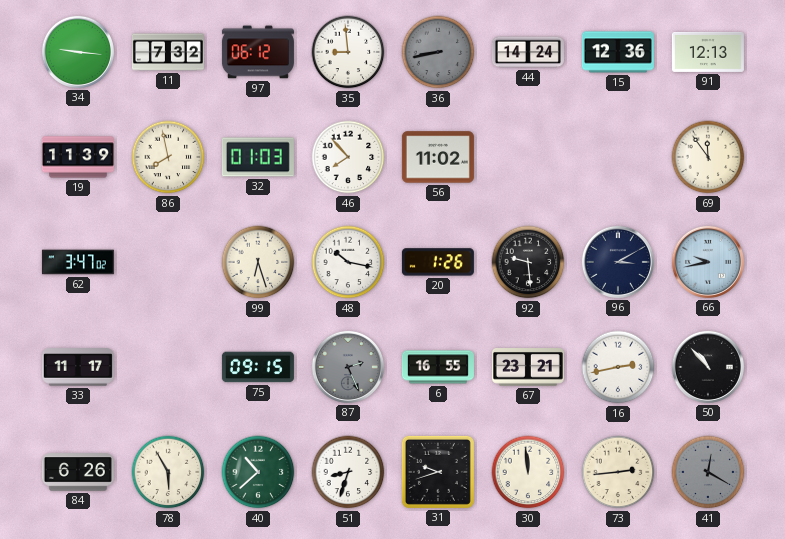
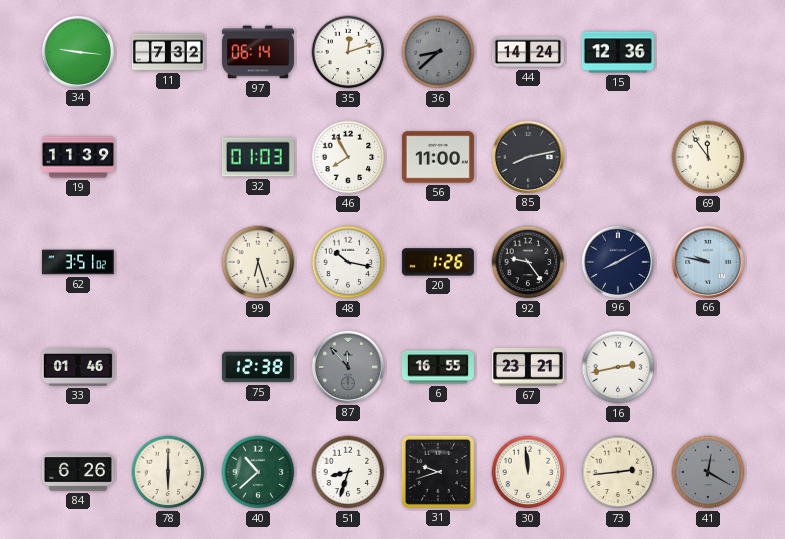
97: 06:12 -> 06:14 (258, 52)
35: 8:59 -> 12:12 (348, 52)
36: 8:43 -> 8:38 (438, 52)
91: 12:13 -> none (708, 52)
86: 7:58 -> none (168, 157)
46: 7:53 -> 7:55 (348, 157)
56: 11:02 -> 11:00 (438, 157)
85: none -> 8:13 (528, 157)
62: 3:47 -> 3:51 (78, 262)
92: 9:29 -> 9:24 (528, 262)
96: 3:10 -> 8:10 (618, 262)
66: 9:43 -> 9:47 (708, 262)
33: 11:17 -> 01:46 (78, 367)
75: 09:15 -> 12:38 (258, 367)
87: 2:26 -> 11:53 (348, 367)
50: 10:53 -> none (708, 367)
78: 5:55 -> 6:00 (168, 472)
